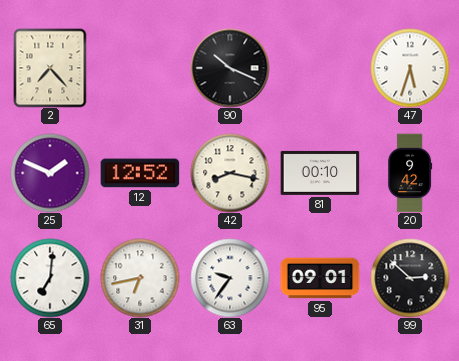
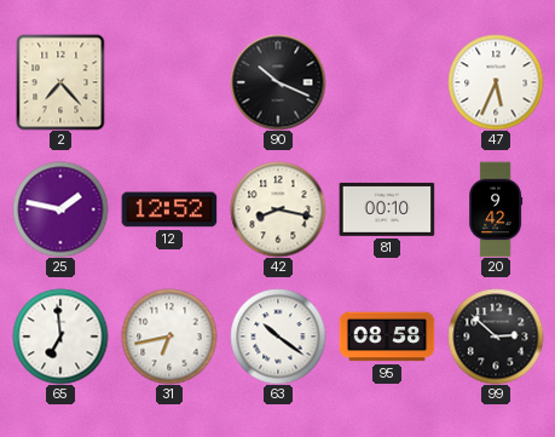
47: 5:33 -> 5:34 (496, 82)
25: 1:49 -> 1:47 (60, 209)
65: 7:01 -> 6:59 (60, 337)
63: 9:36 -> 10:21 (278, 337)
95: 09:01 -> 08:58 (387, 337)
